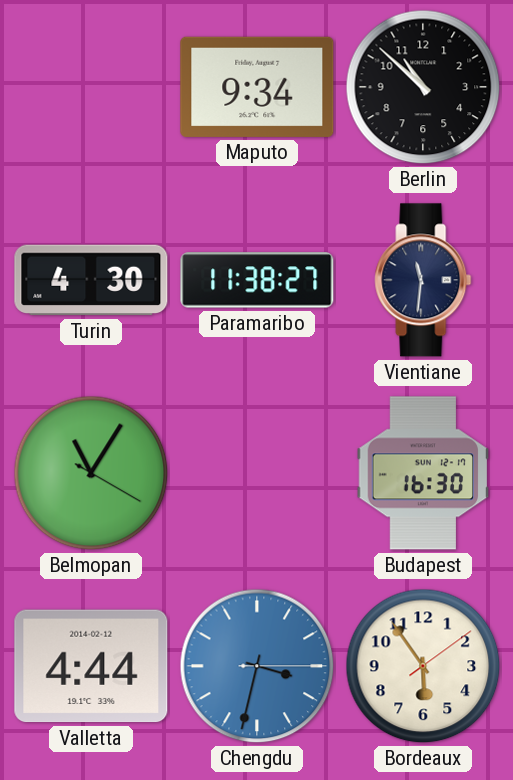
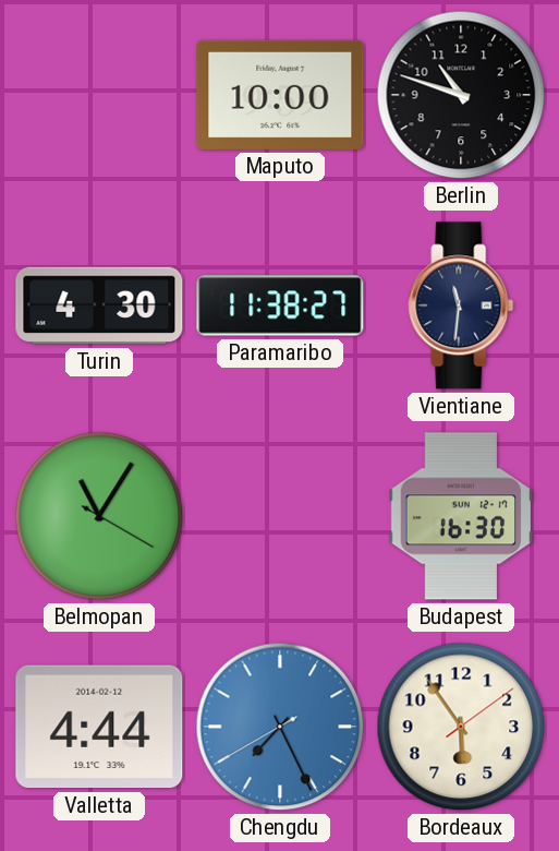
Maputo: 9:34 -> 10:00 (280, 95)
Berlin: 10:52 -> 10:48 (461, 95)
Chengdu: 3:32 -> 7:25 (280, 727)
